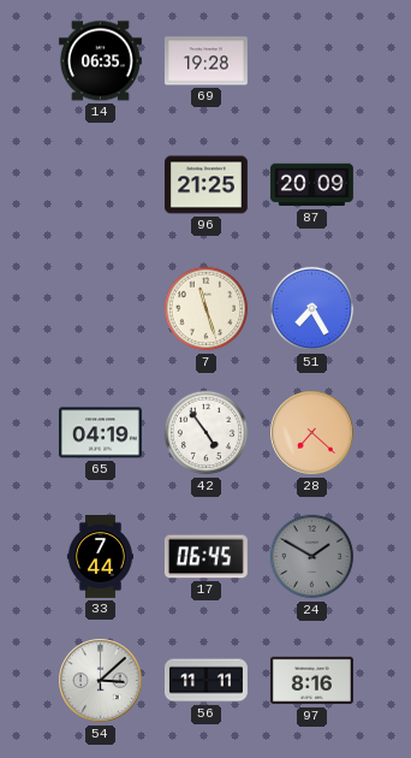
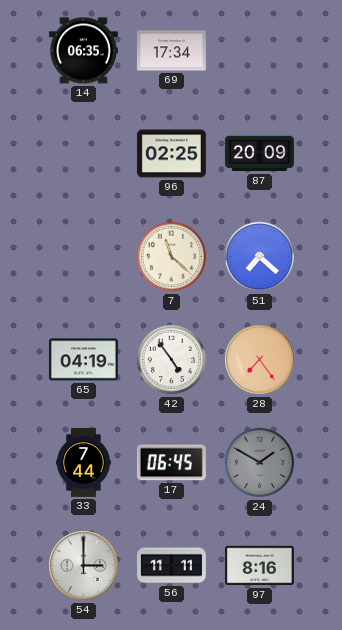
69: 19:28 -> 17:34 (171, 51)
96: 21:25 -> 02:25 (171, 154)
7: 11:27 -> 11:22 (172, 257)
51: 7:25 -> 7:22 (260, 257)
28: 7:22 -> 7:24 (260, 360)
54: 3:08 -> 3:00 (84, 566)
